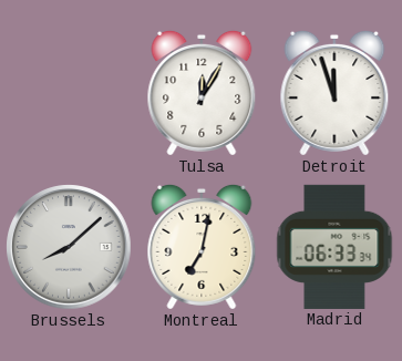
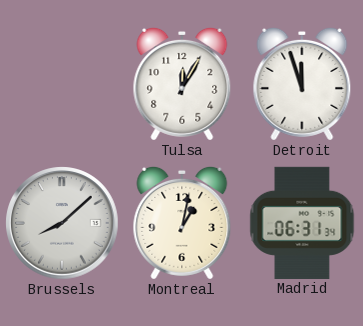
Montreal: 7:02 -> 1:02 (182, 223)
Madrid: 06:33 -> 06:31 (302, 222)
